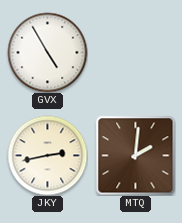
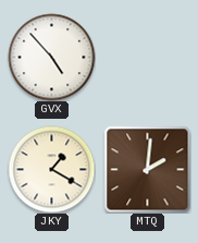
GVX: 4:55 -> 4:53 (51, 57)
JKY: 2:43 -> 1:20 (51, 169)
